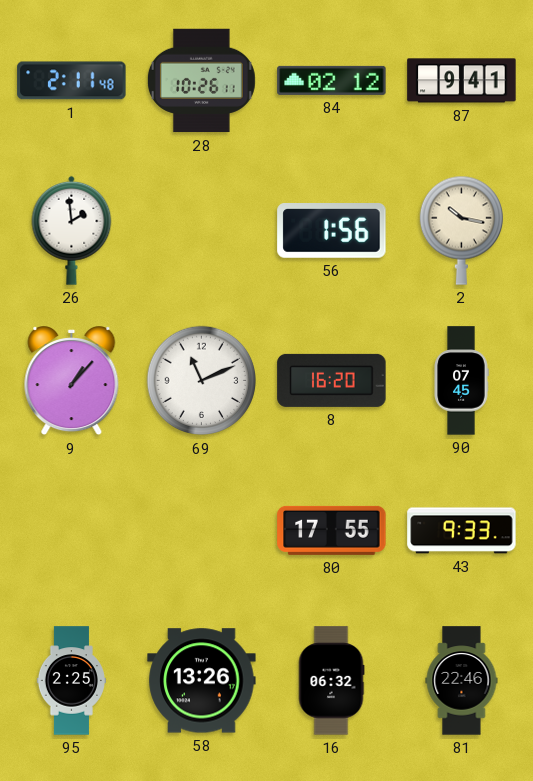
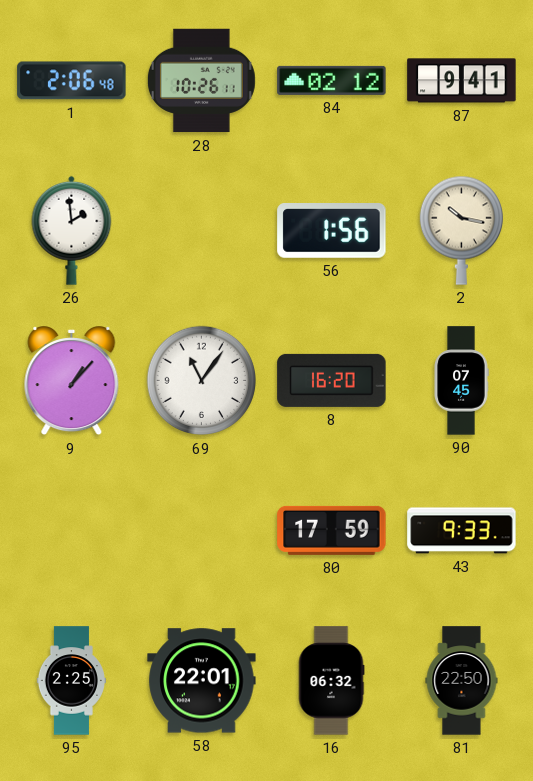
1: 2:11 -> 2:06 (72, 81)
69: 11:11 -> 11:06 (202, 381)
80: 17:55 -> 17:59 (332, 530)
58: 13:26 -> 22:01 (202, 681)
81: 22:46 -> 22:50 (462, 681)
